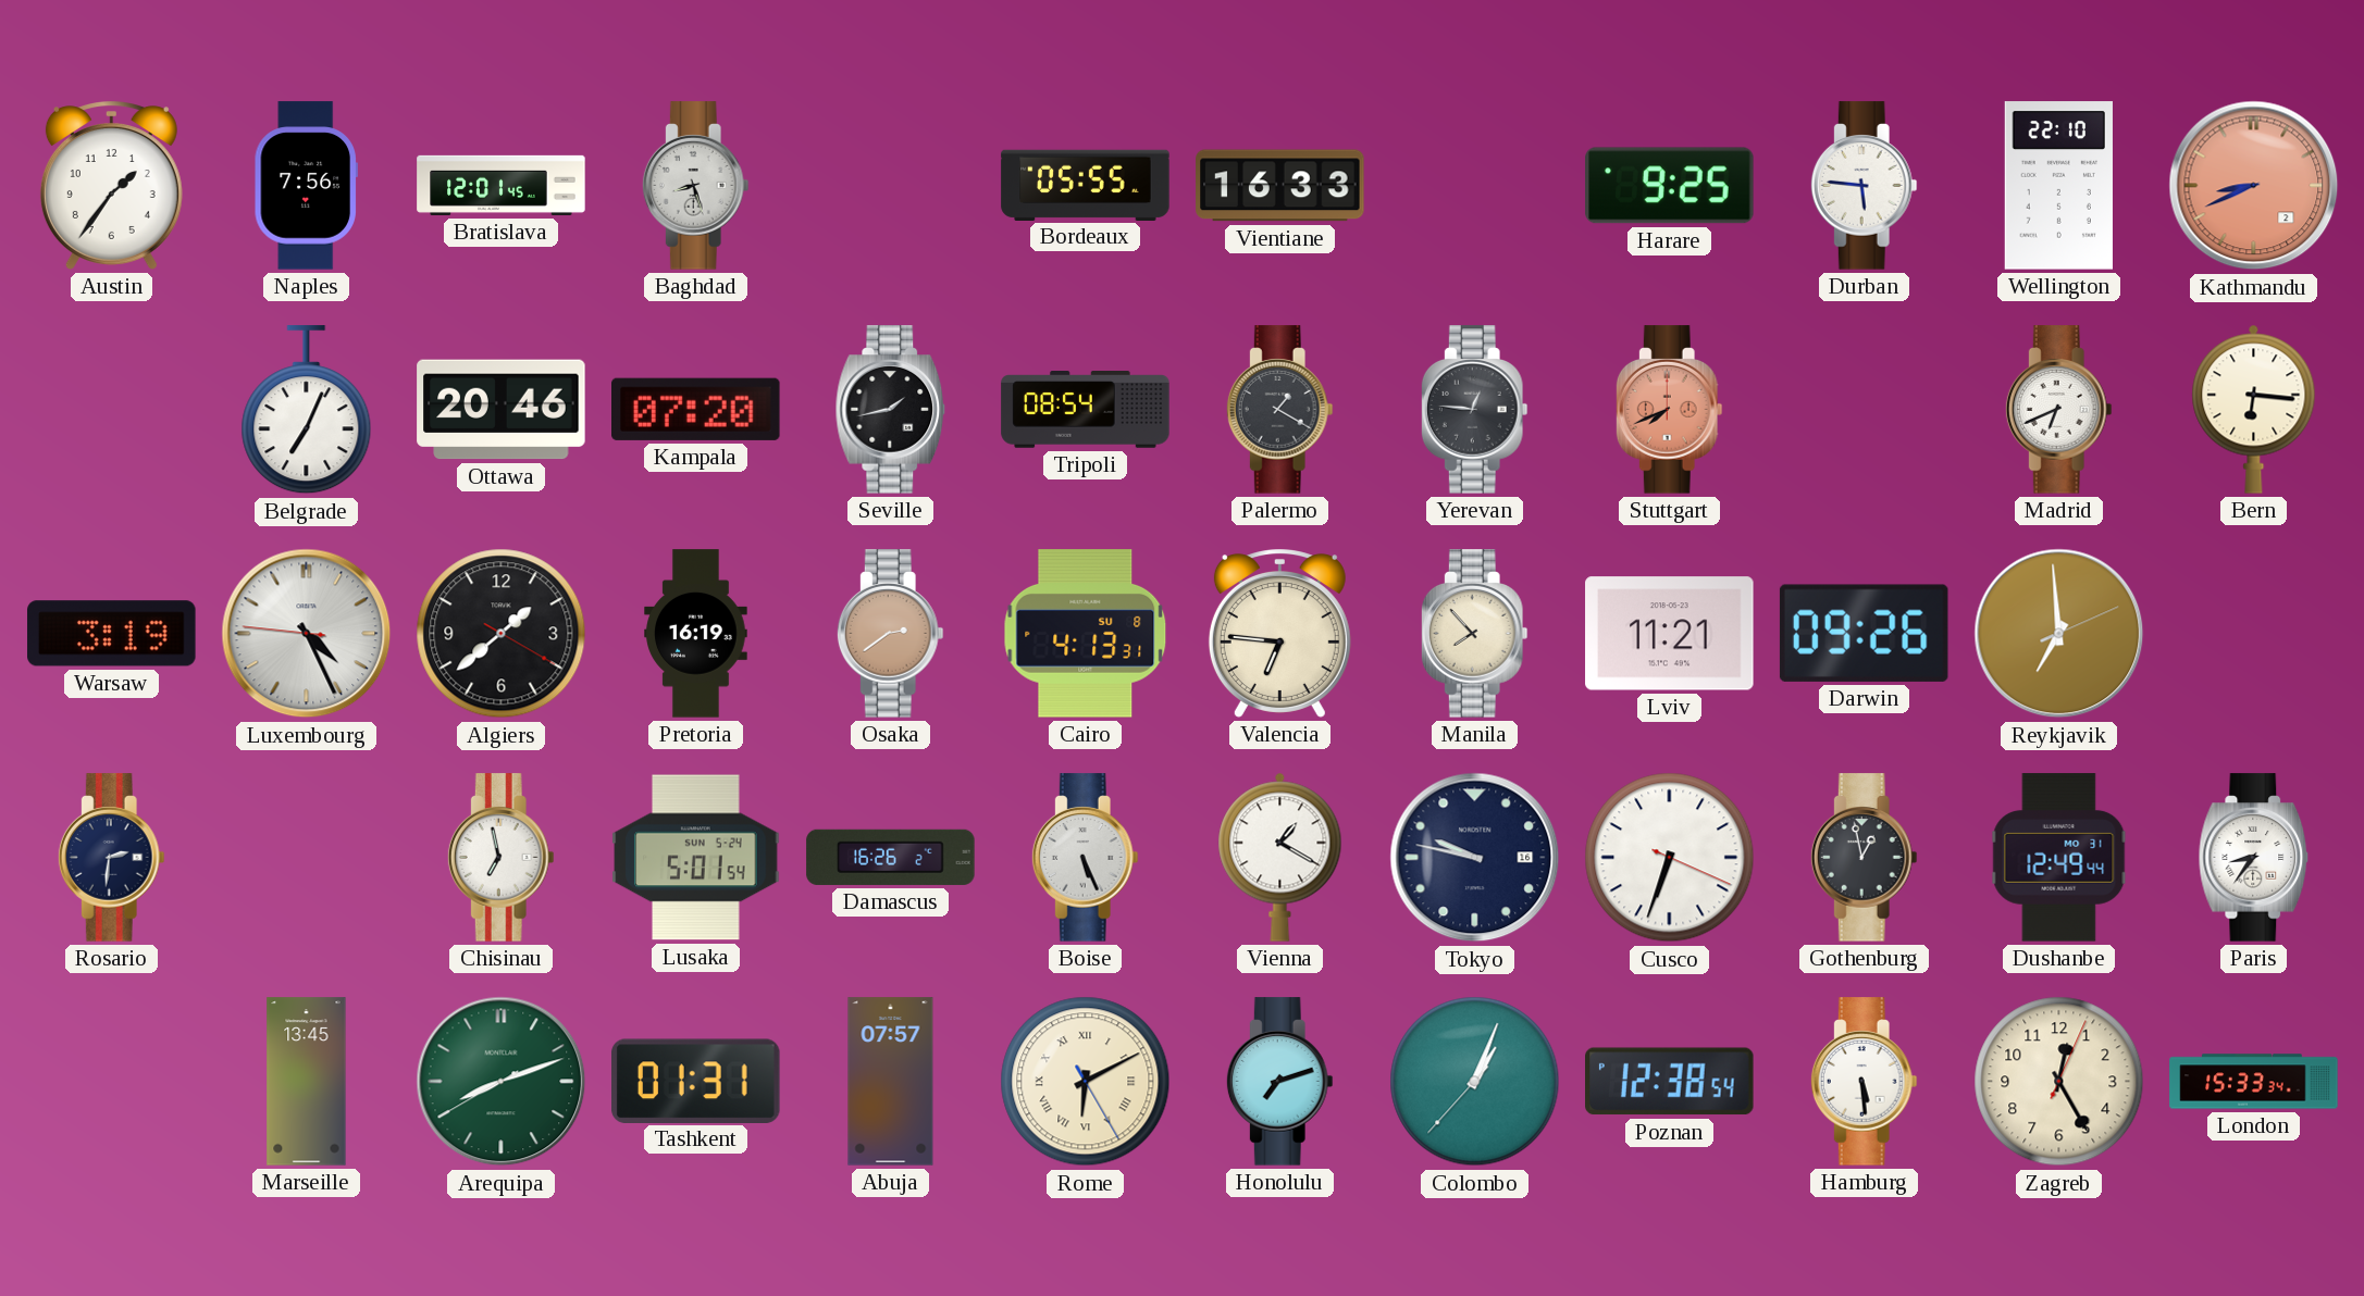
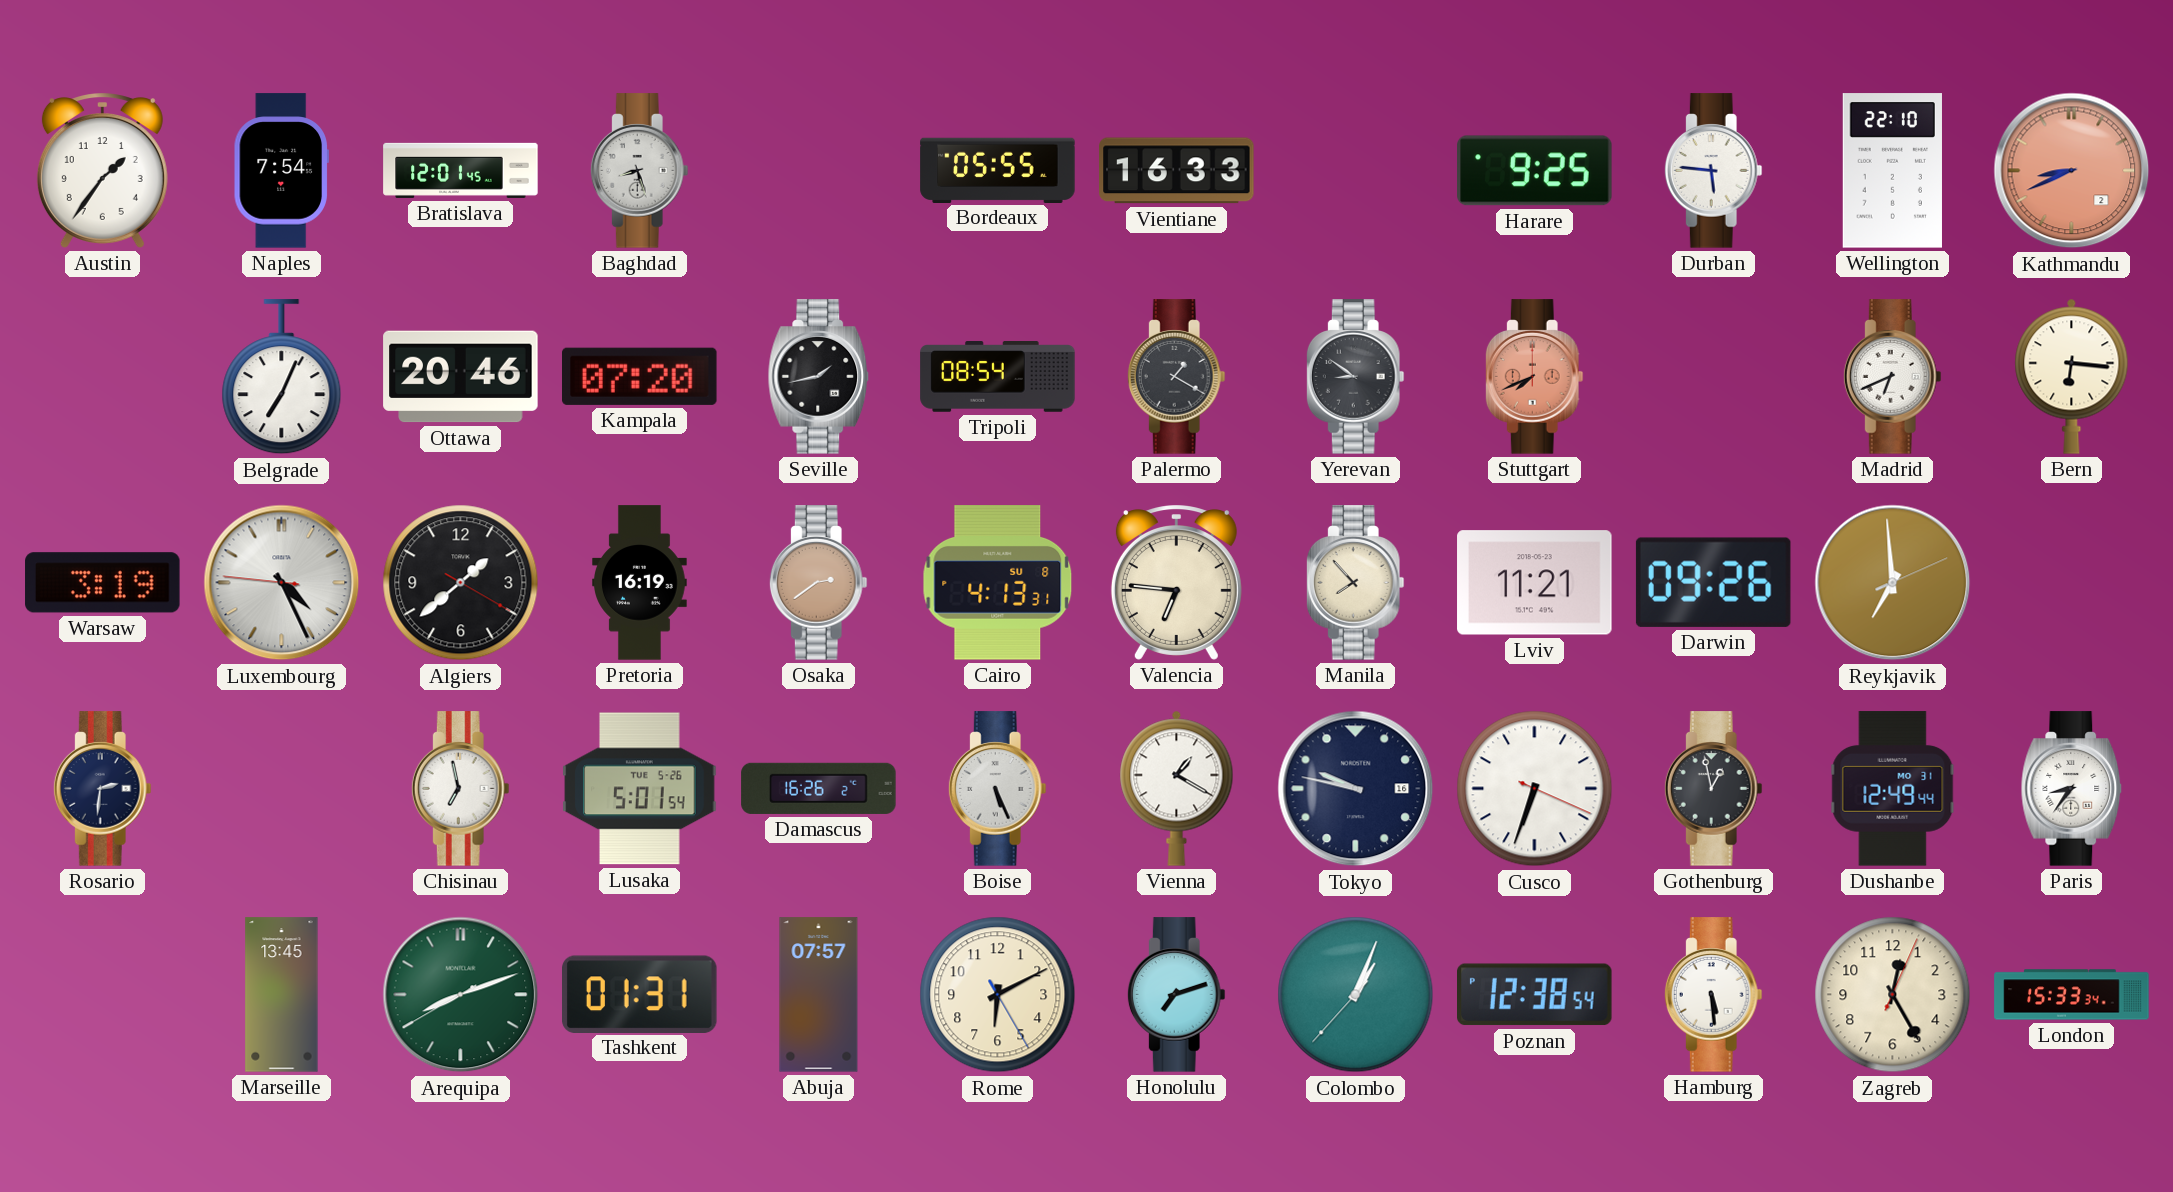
Naples: 7:56 -> 7:54 (281, 171)
Yerevan: 12:46 -> 8:51 (1355, 377)
Lusaka date: SUN 5-24 -> TUE 5-26 (640, 789)
Rome numerals: Roman -> Arabic (998, 995)
